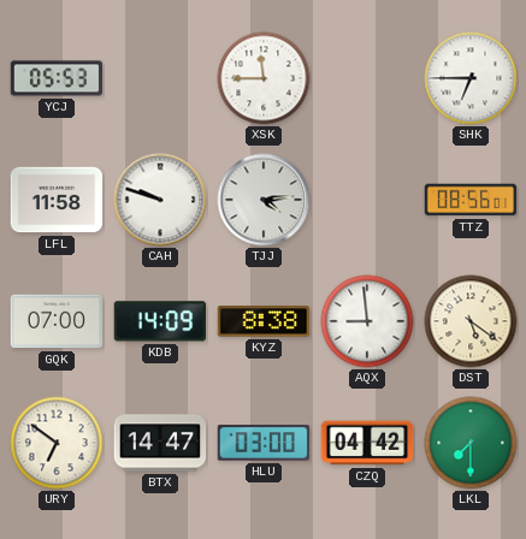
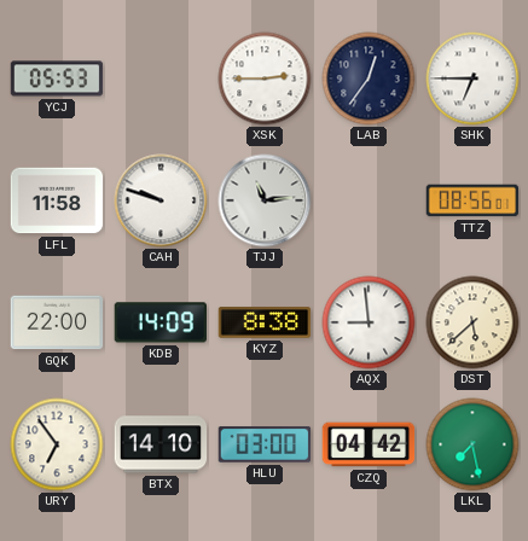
XSK: 11:45 -> 2:45 (265, 78)
LAB: none -> 12:36 (369, 78)
TJJ: 4:14 -> 11:14 (265, 200)
GQK: 07:00 -> 22:00 (57, 322)
DST: 5:21 -> 5:38 (472, 322)
URY: 6:51 -> 6:54 (57, 444)
BTX: 14:47 -> 14:10 (161, 444)
LKL: 7:30 -> 7:28 (472, 444)
